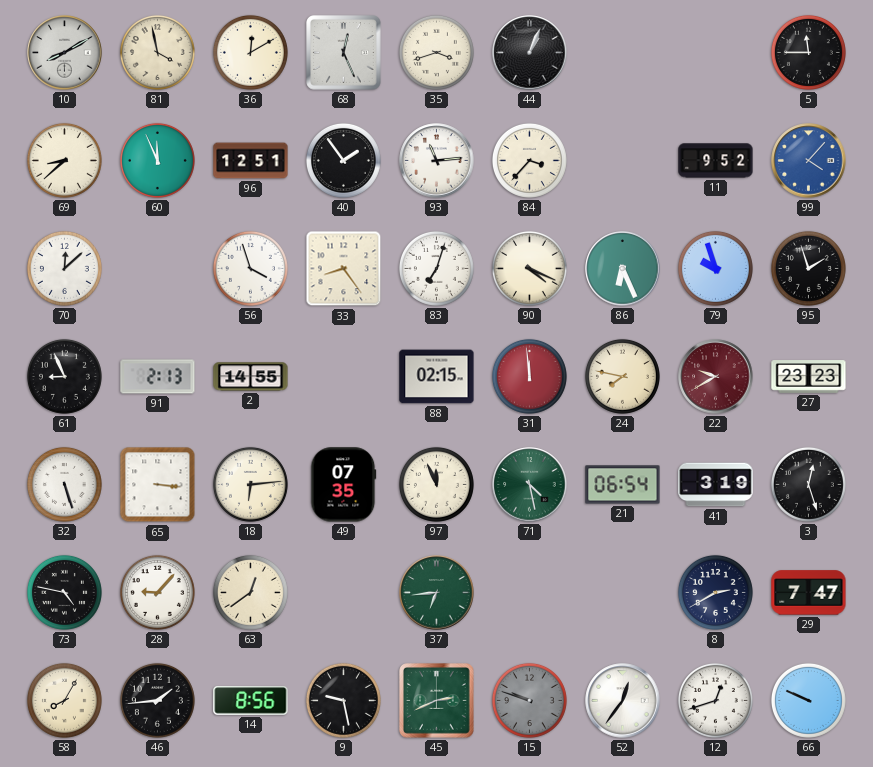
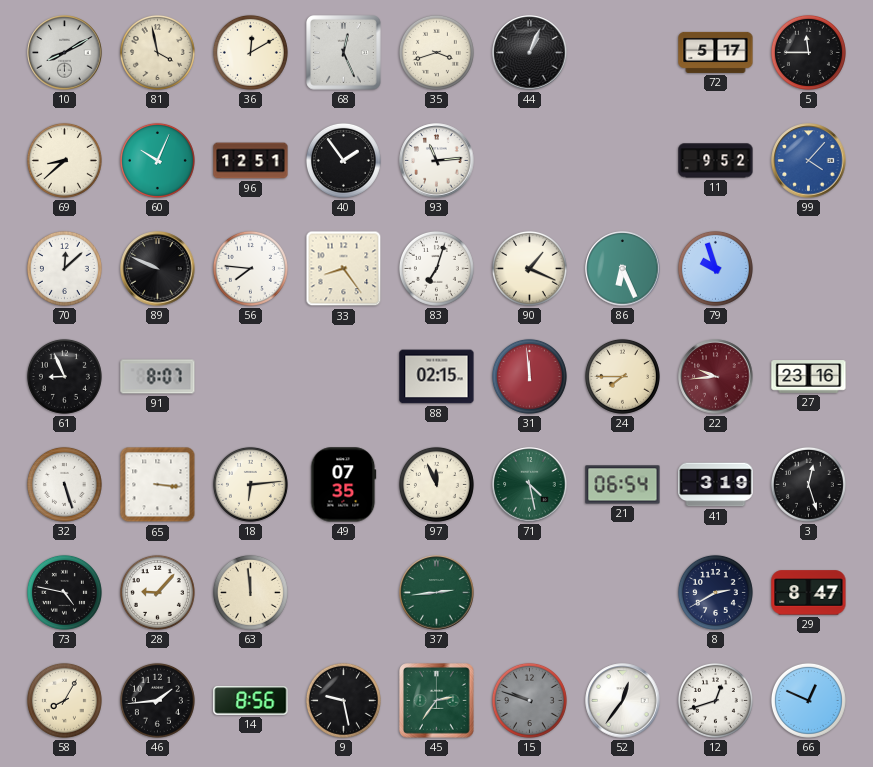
72: none -> 5:17 (716, 52)
60: 11:56 -> 10:04 (157, 160)
84: 3:37 -> none (529, 160)
89: none -> 9:49 (158, 269)
56: 3:57 -> 7:46 (250, 268)
90: 4:19 -> 1:19 (529, 268)
95: 1:57 -> none (808, 268)
91: 2:13 -> 8:07 (158, 377)
2: 14:55 -> none (251, 377)
24: 7:47 -> 7:45 (622, 376)
22: 9:40 -> 9:44 (716, 377)
27: 23:23 -> 23:16 (809, 377)
63: 12:39 -> 11:59 (250, 592)
37: 6:44 -> 2:44 (437, 593)
29: 7:47 -> 8:47 (809, 593)
45: 2:41 -> 2:36 (437, 701)
66: 9:49 -> 12:49 (808, 700)
